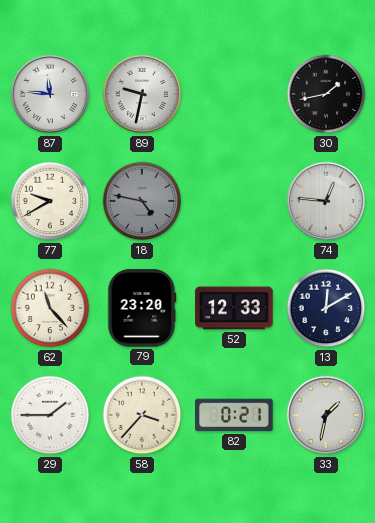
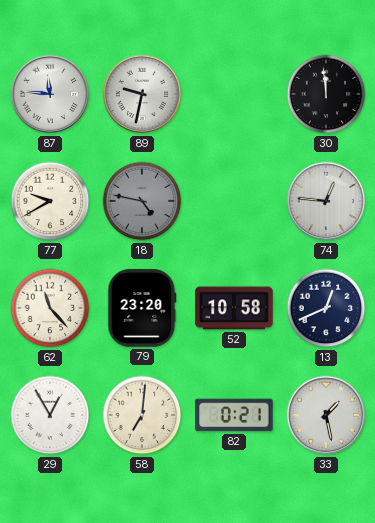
30: 1:43 -> 11:59 (326, 94)
52: 12:33 -> 10:58 (234, 308)
13: 12:10 -> 12:41 (326, 308)
29: 1:45 -> 12:55 (50, 415)
58: 3:37 -> 7:01 (142, 415)
33: 1:32 -> 1:28 (326, 415)
